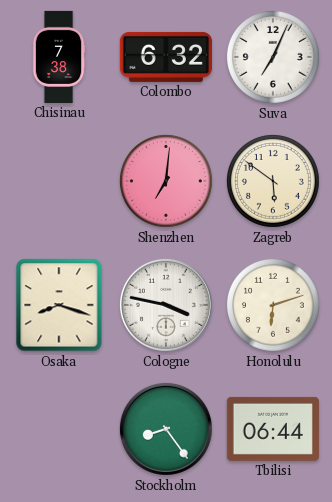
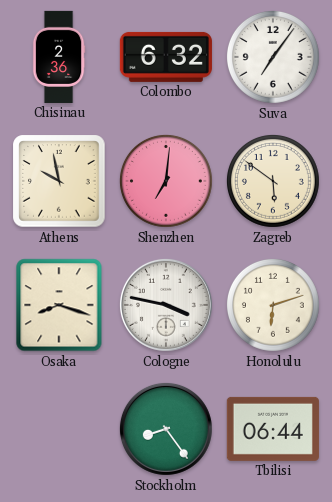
Chisinau: 7:38 -> 2:36 (59, 57)
Suva: 7:04 -> 7:06 (273, 57)
Athens: none -> 9:58 (59, 181)
